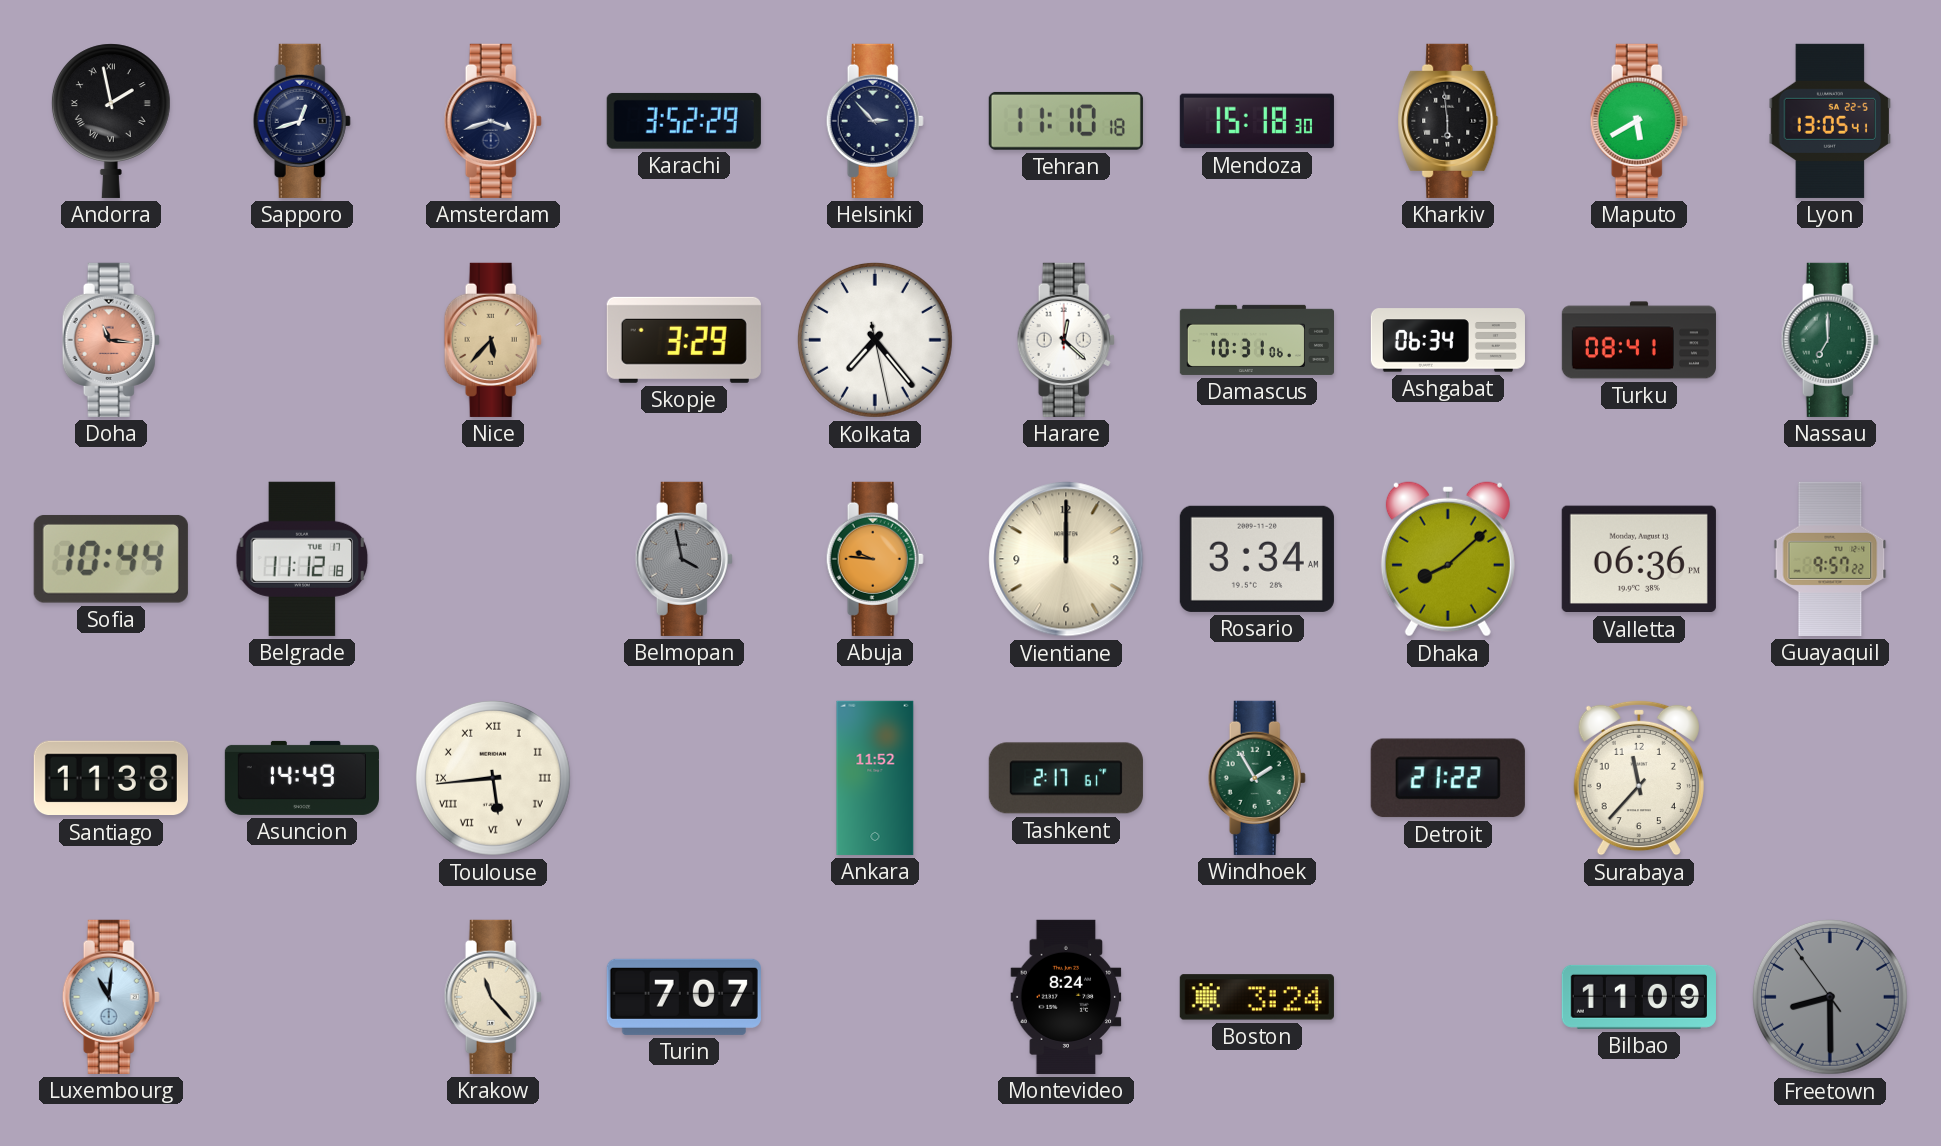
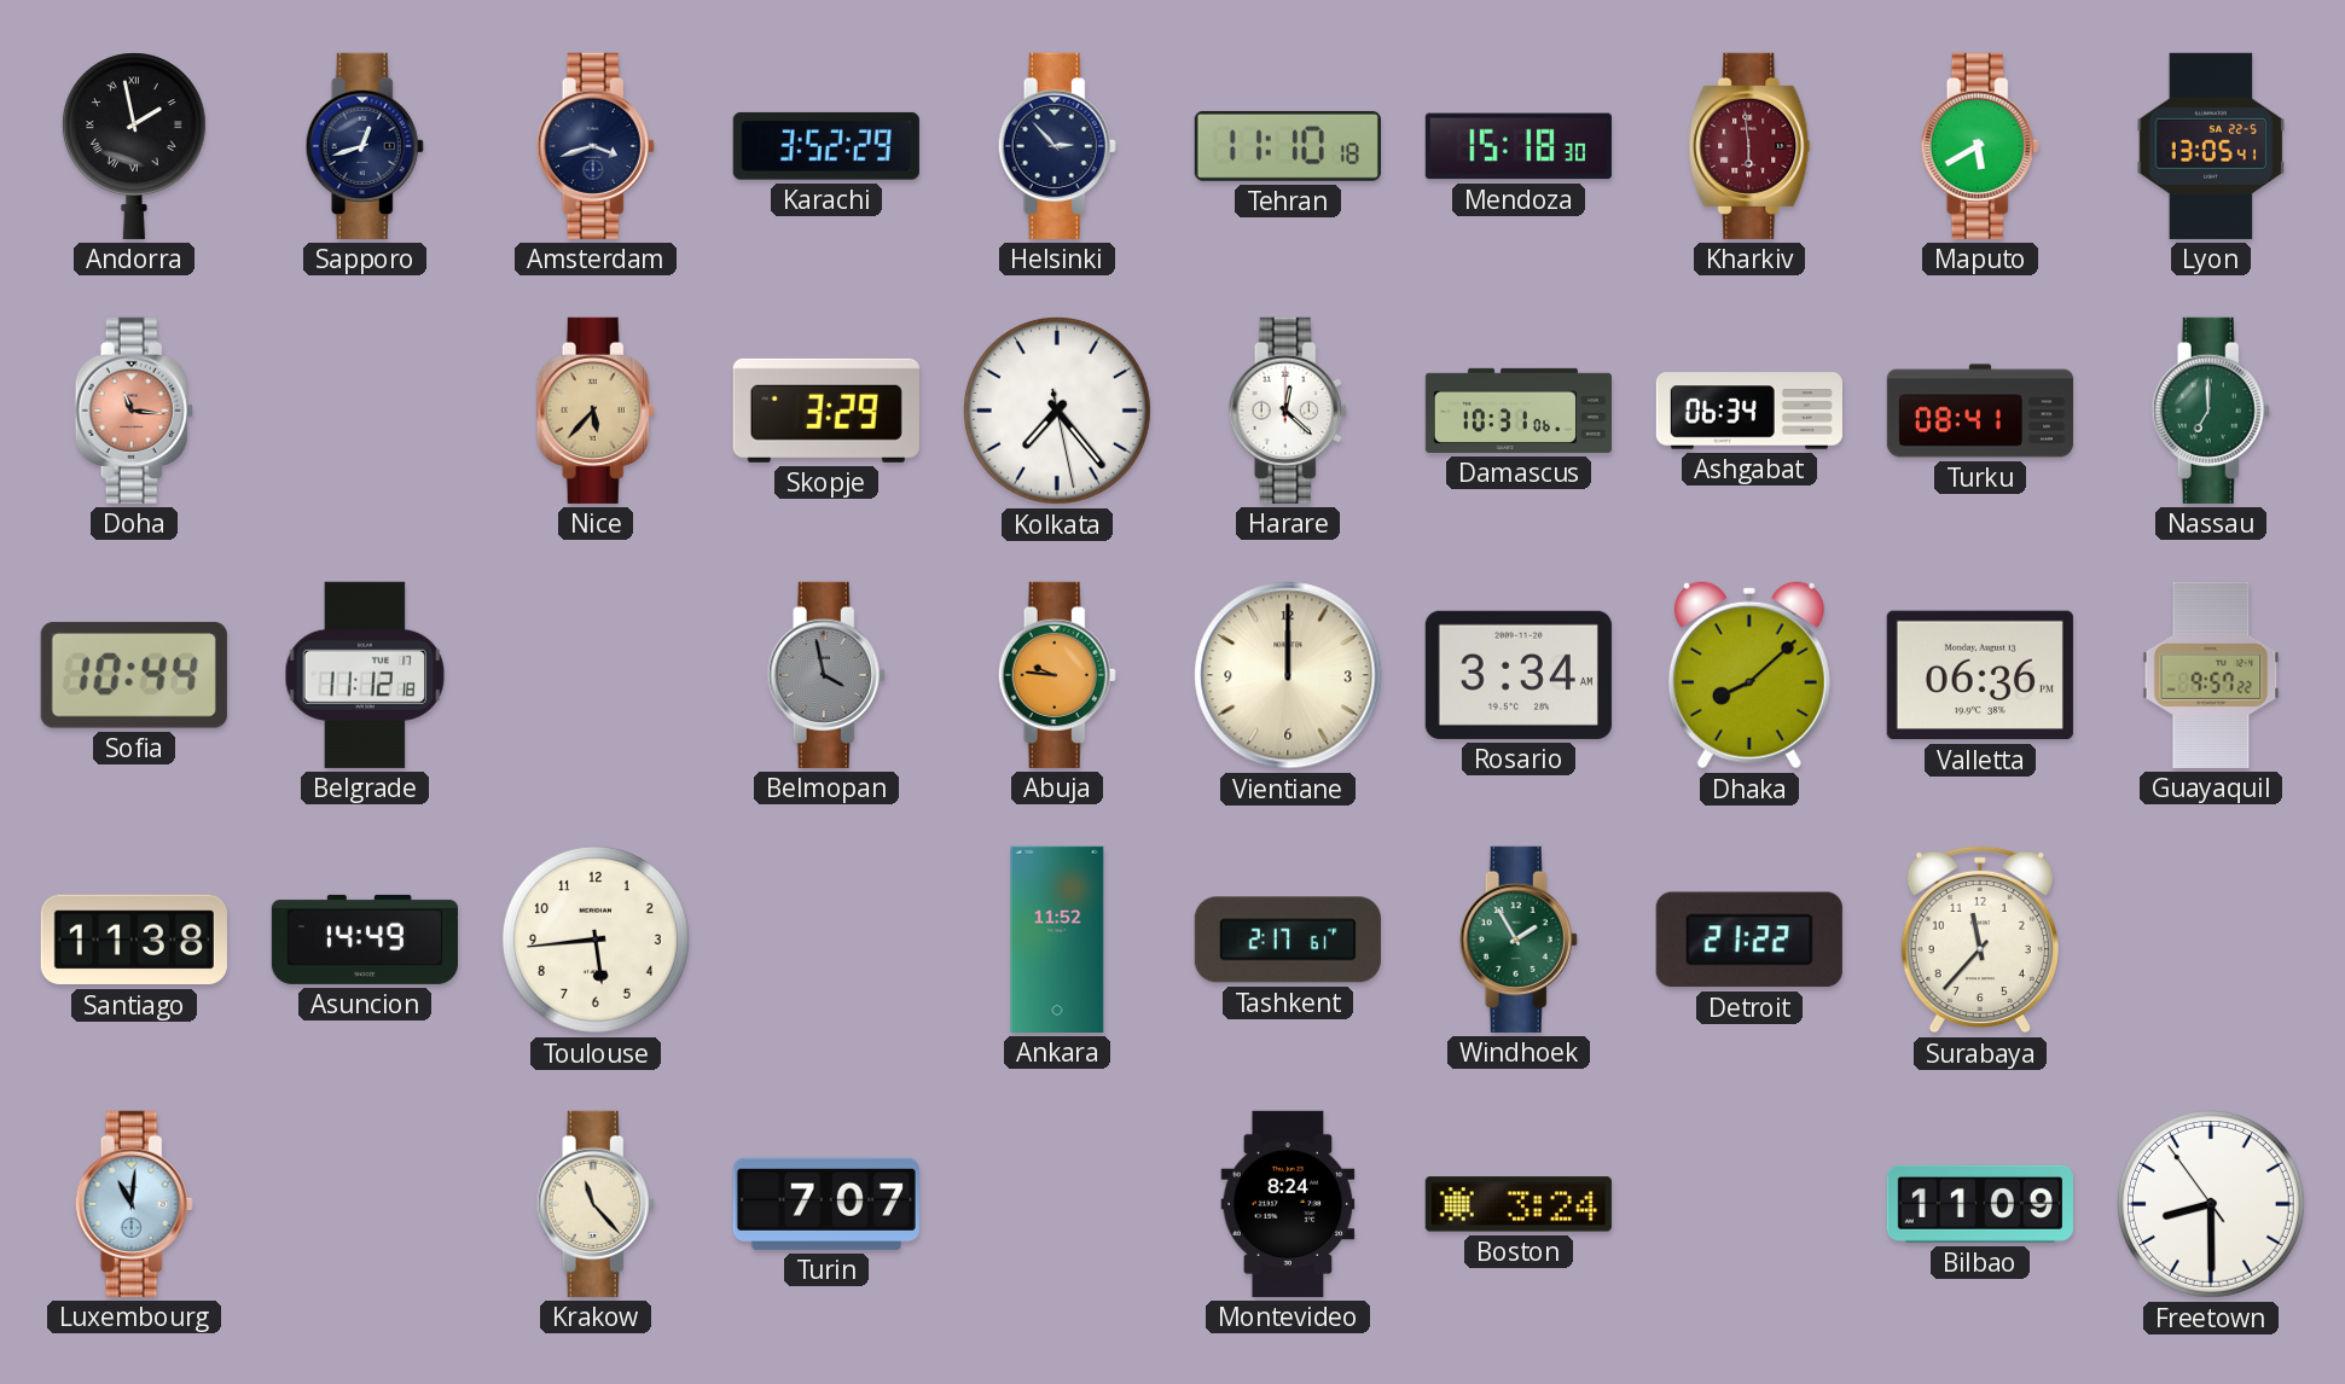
Kharkiv dial: black -> burgundy (1749, 146)
Toulouse numerals: Roman -> Arabic (596, 940)
Freetown dial: grey -> white (2211, 1204)
